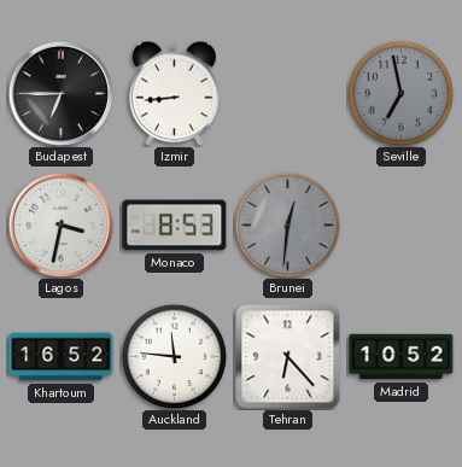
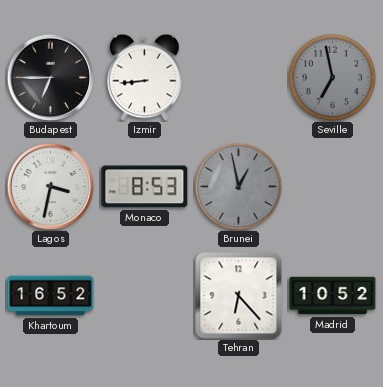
Brunei: 12:31 -> 12:58 (238, 186)
Auckland: 11:46 -> none (174, 356)
